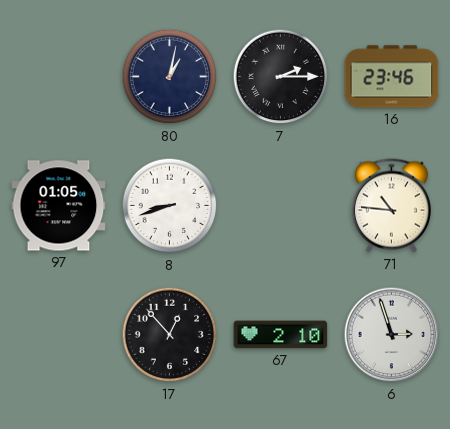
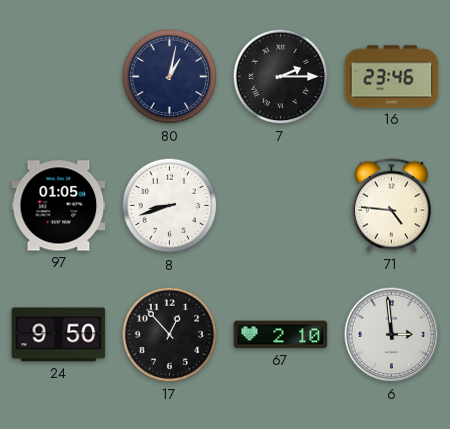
71: 10:46 -> 4:46 (391, 206)
24: none -> 9:50 (59, 335)
6: 2:57 -> 2:59 (392, 335)
